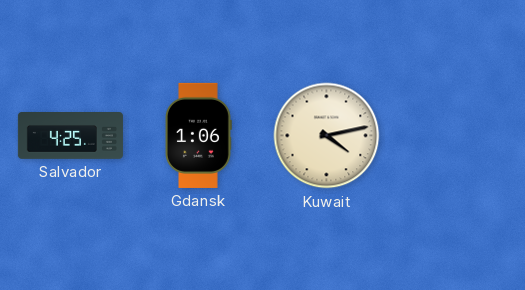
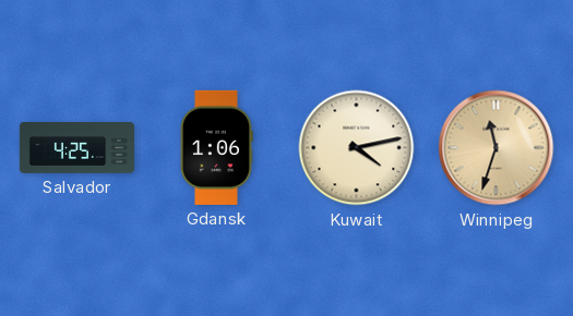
Winnipeg: none -> 11:33 (497, 148)
